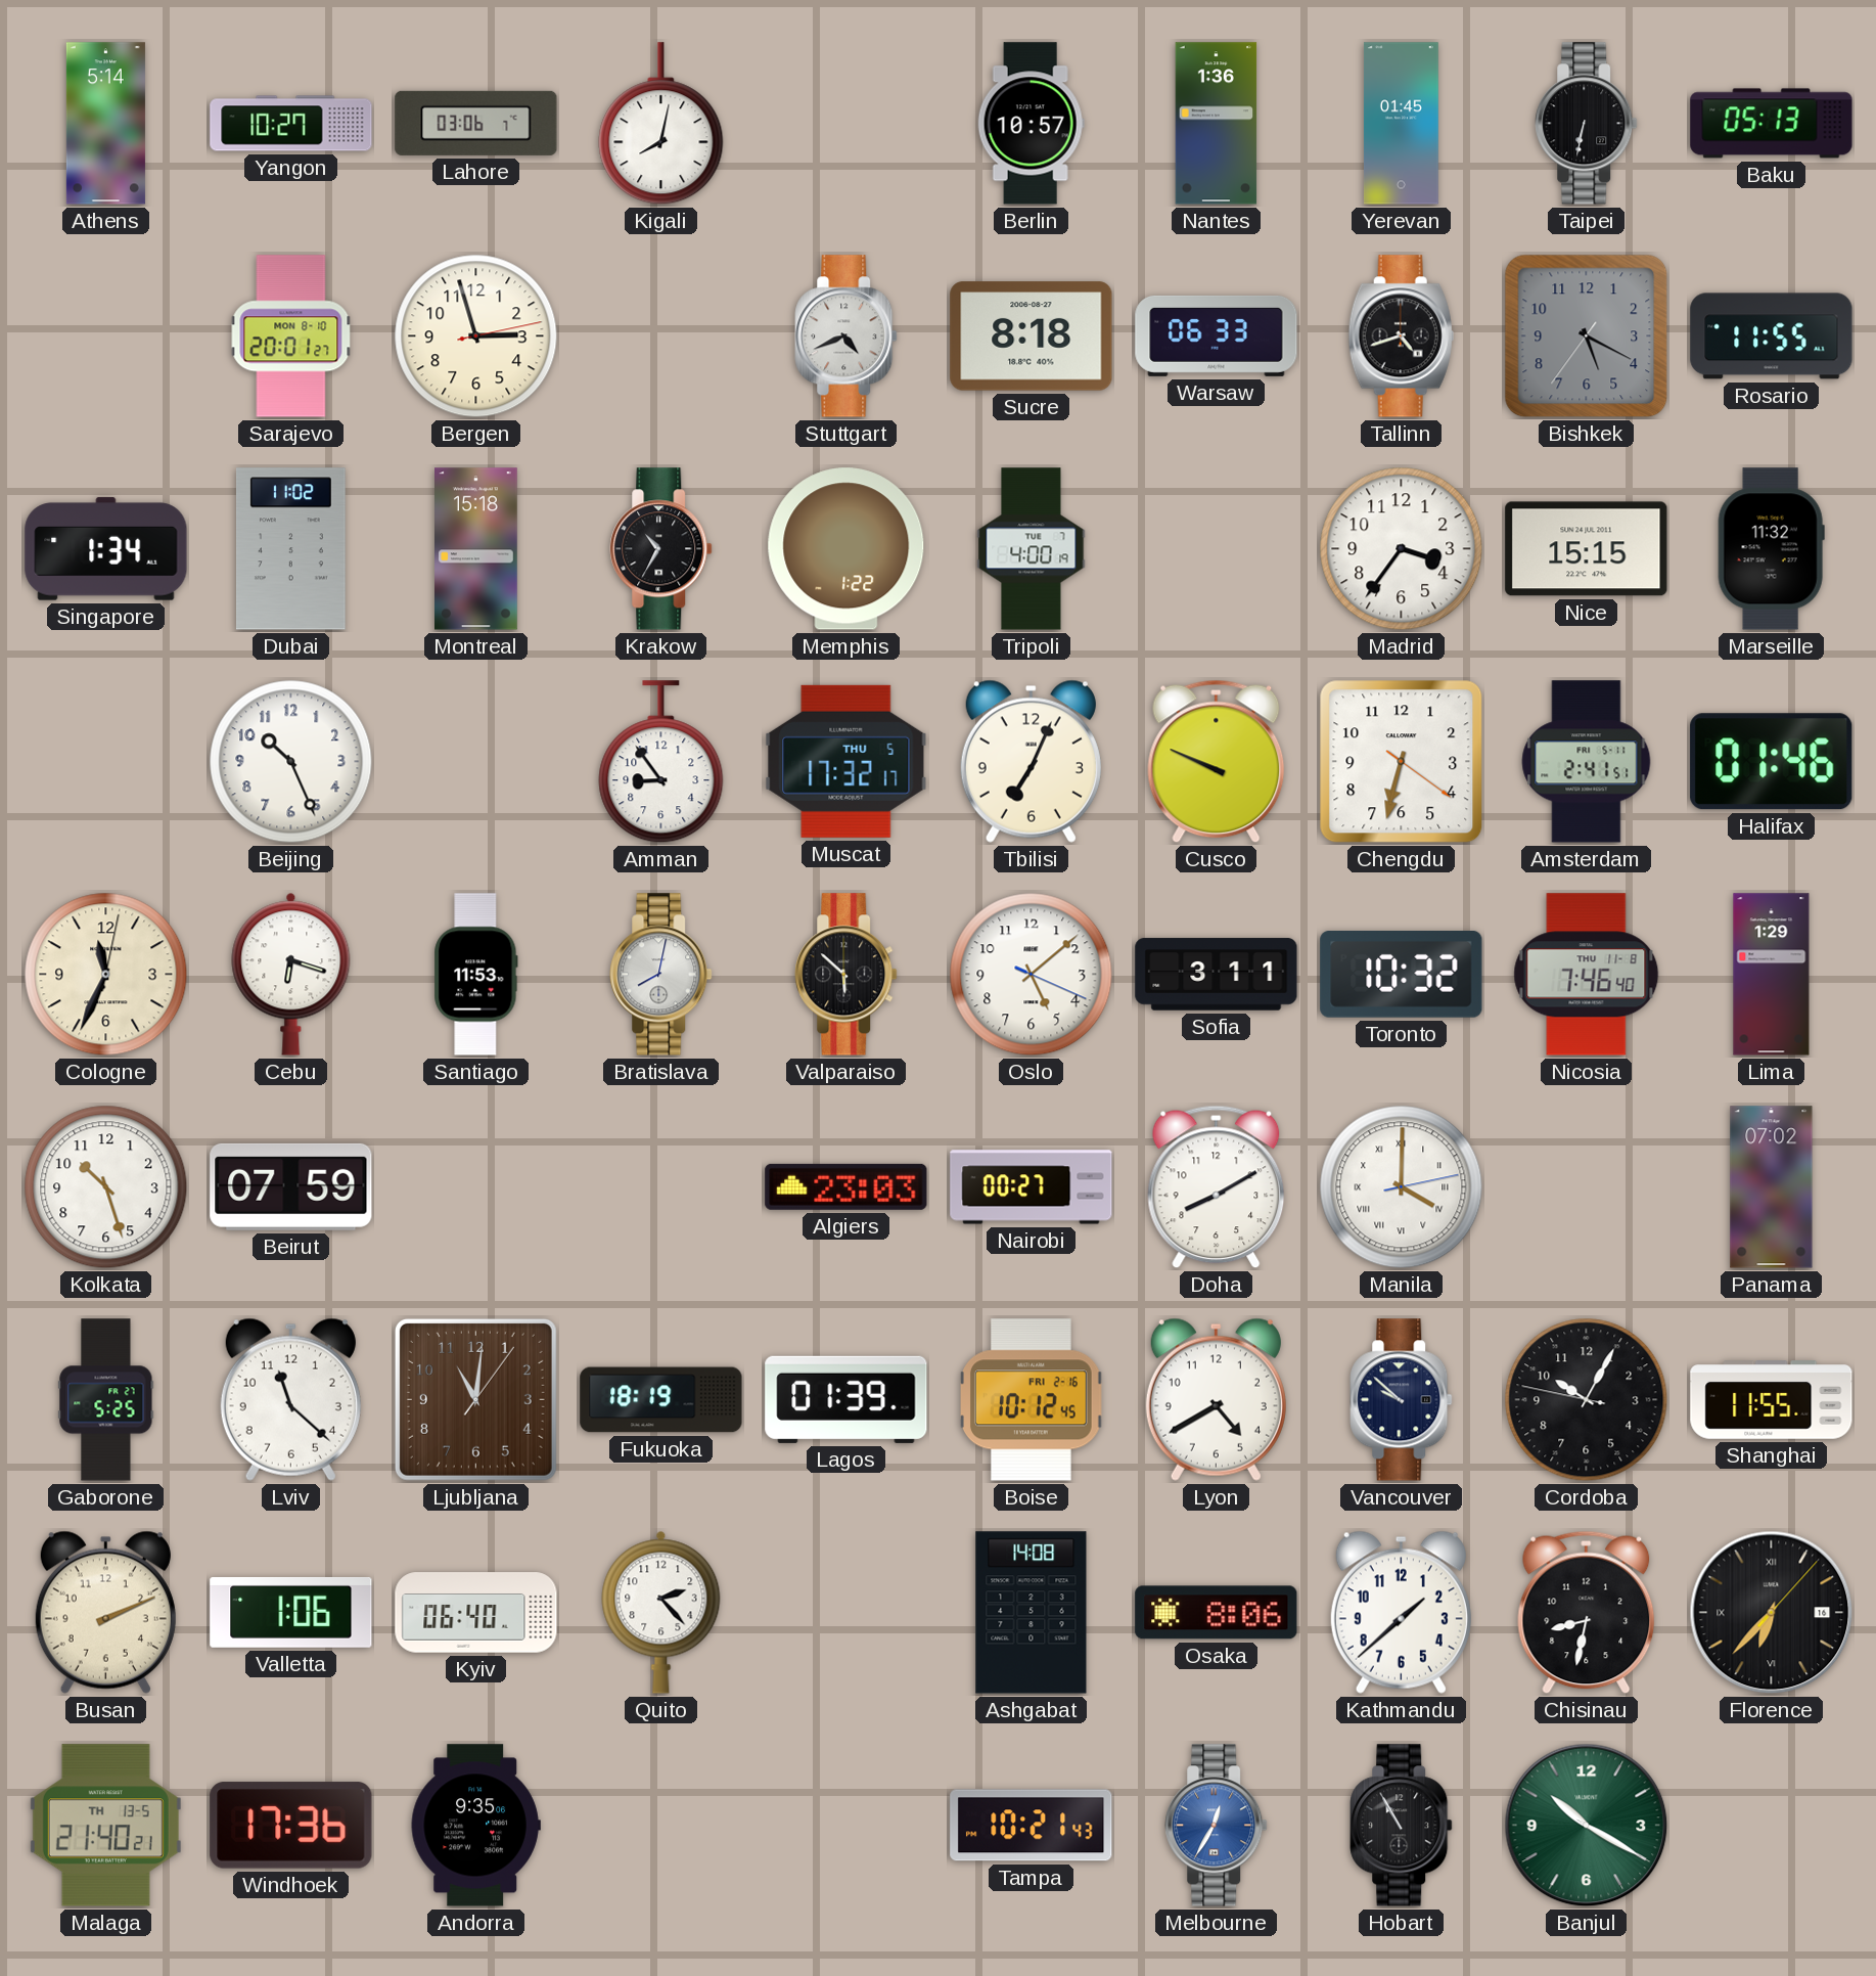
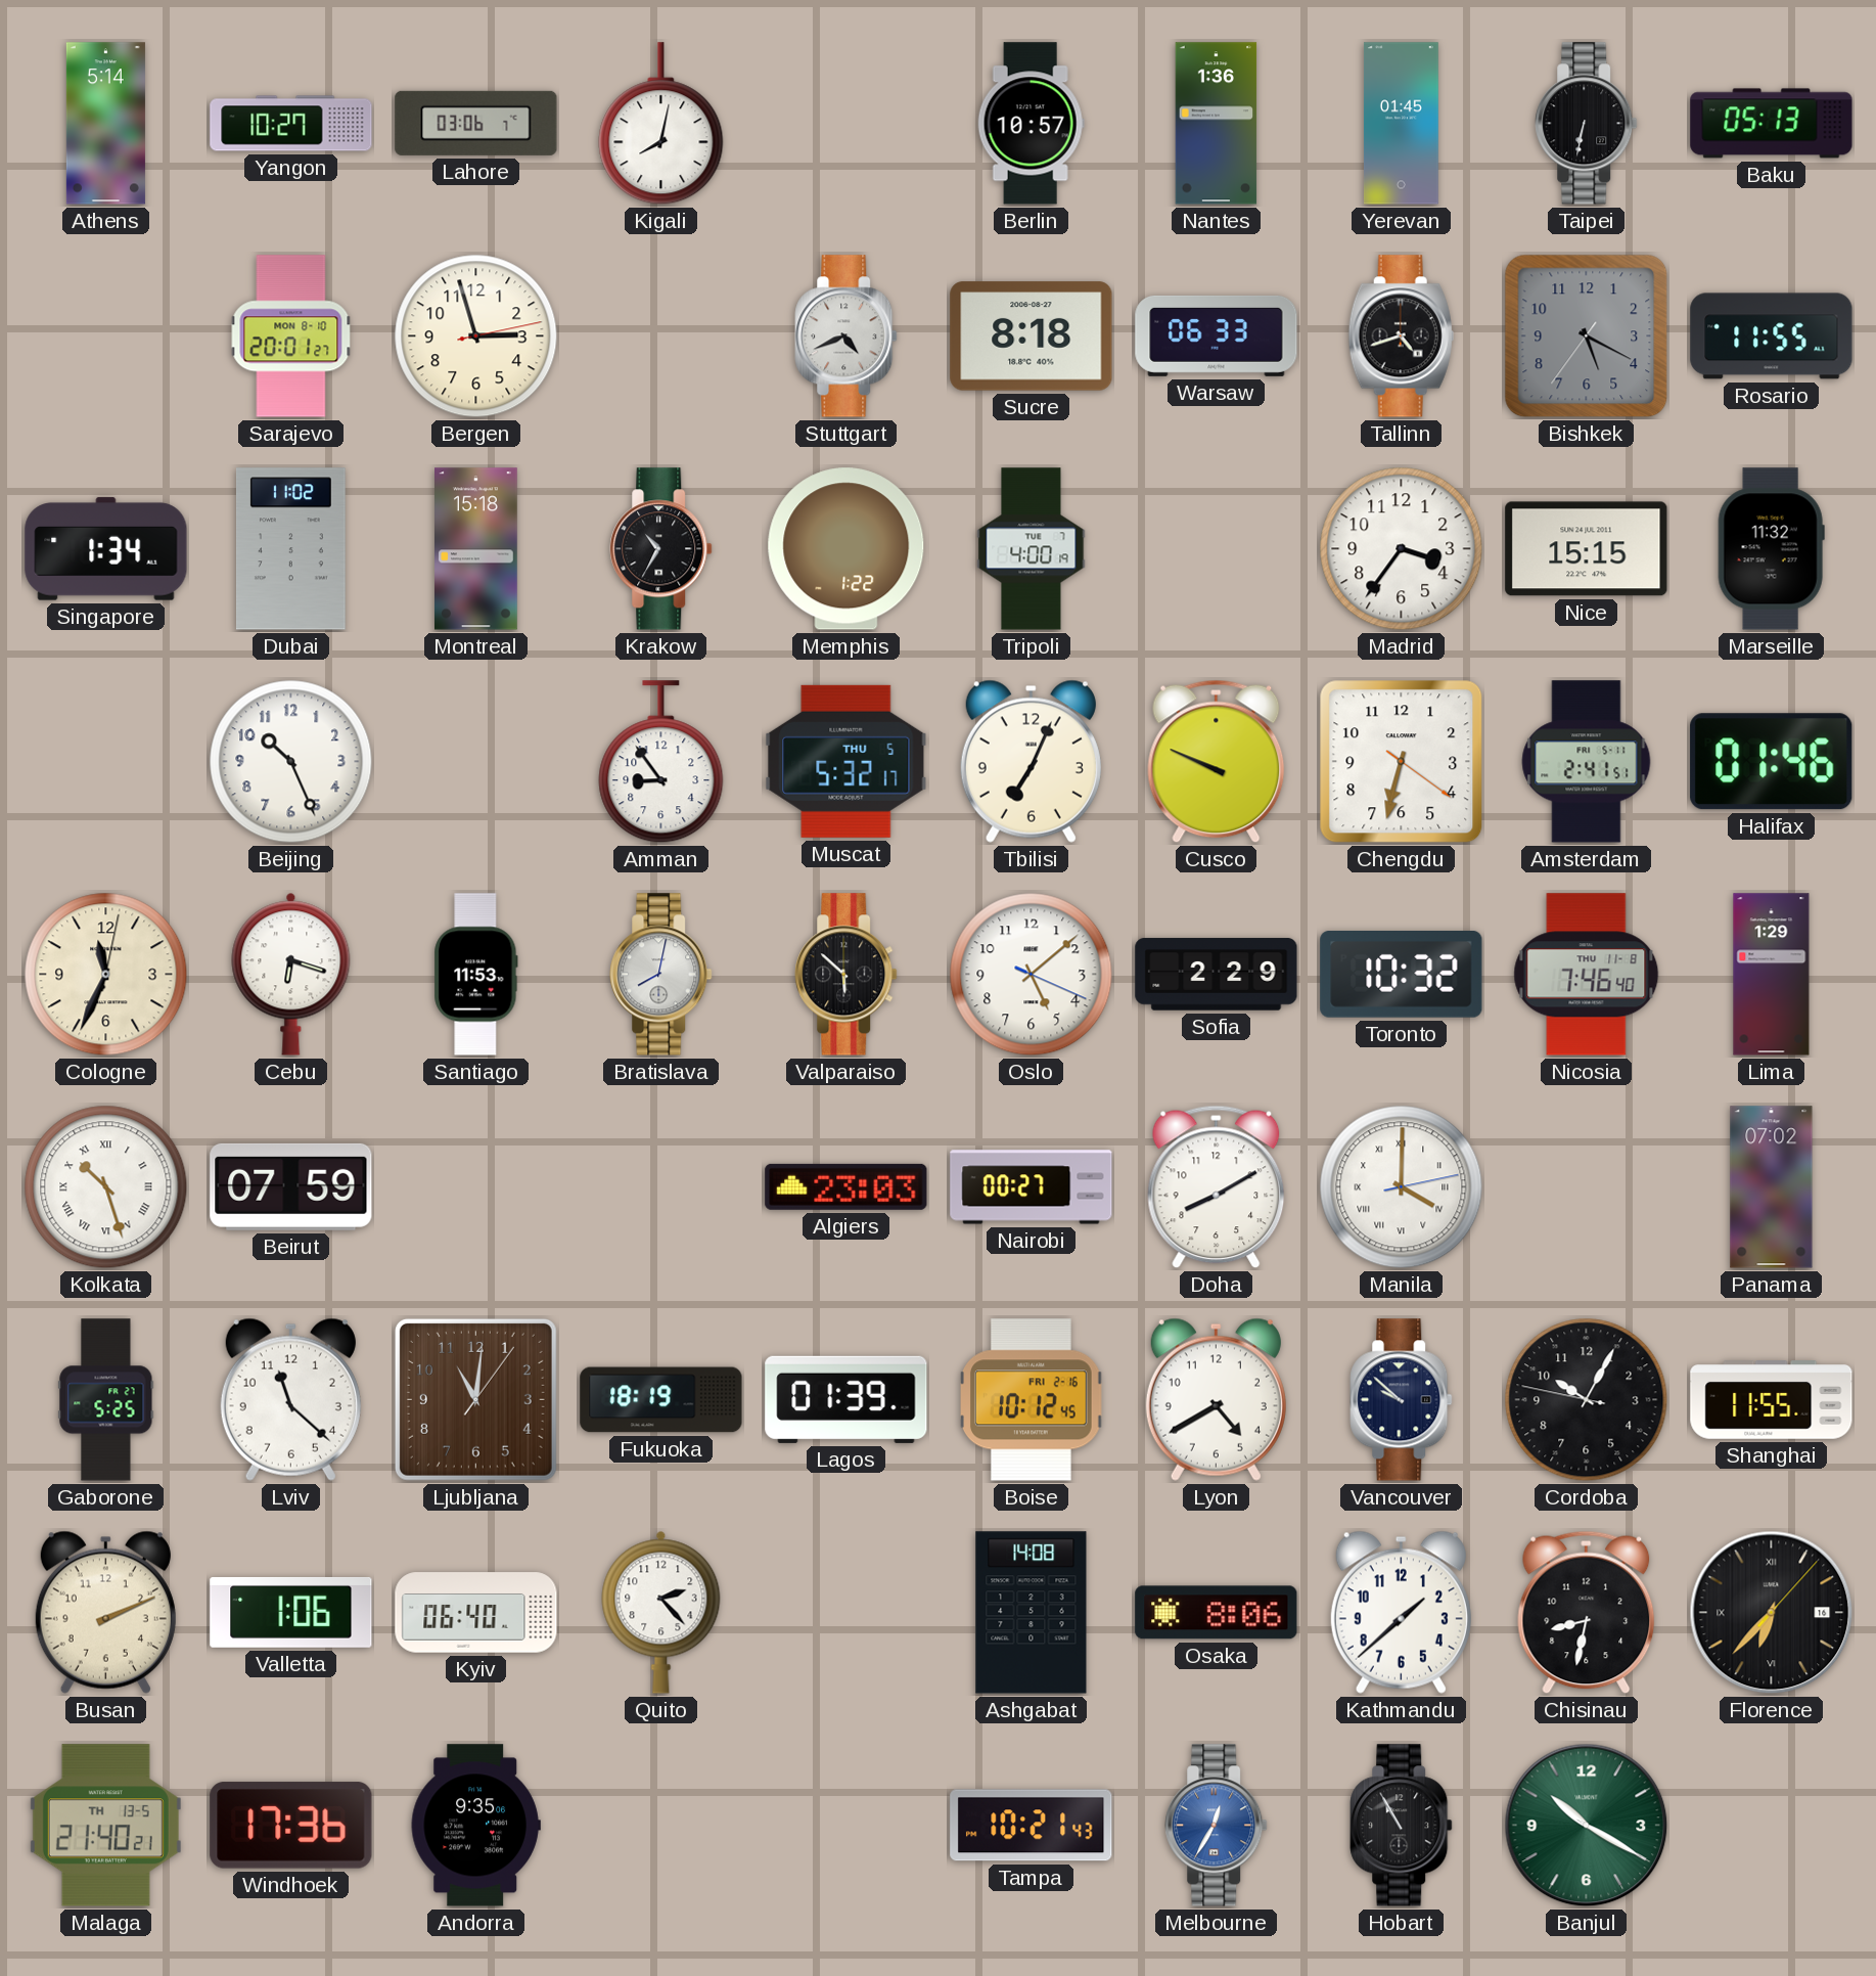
Muscat: 17:32 -> 5:32 (847, 761)
Sofia: 3:11 -> 2:29 (1217, 975)
Kolkata numerals: Arabic -> Roman (106, 1187)
